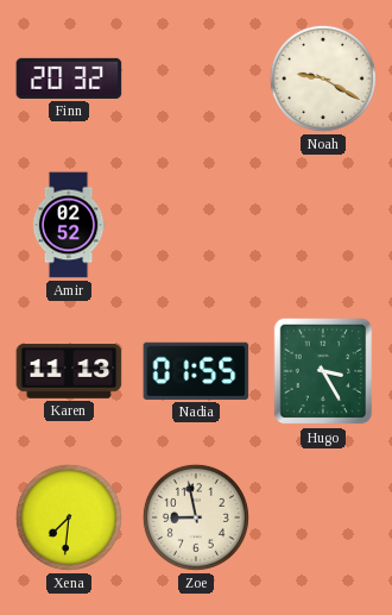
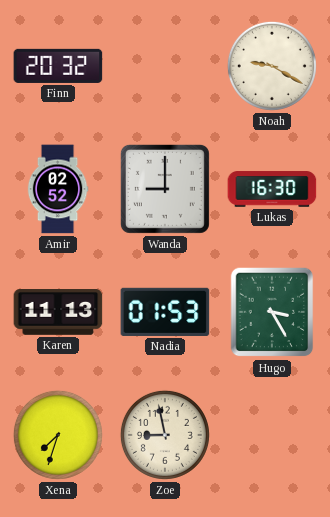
Wanda: none -> 9:00 (165, 189)
Lukas: none -> 16:30 (272, 189)
Nadia: 01:55 -> 01:53 (165, 312)
Xena: 7:31 -> 7:33 (58, 435)
